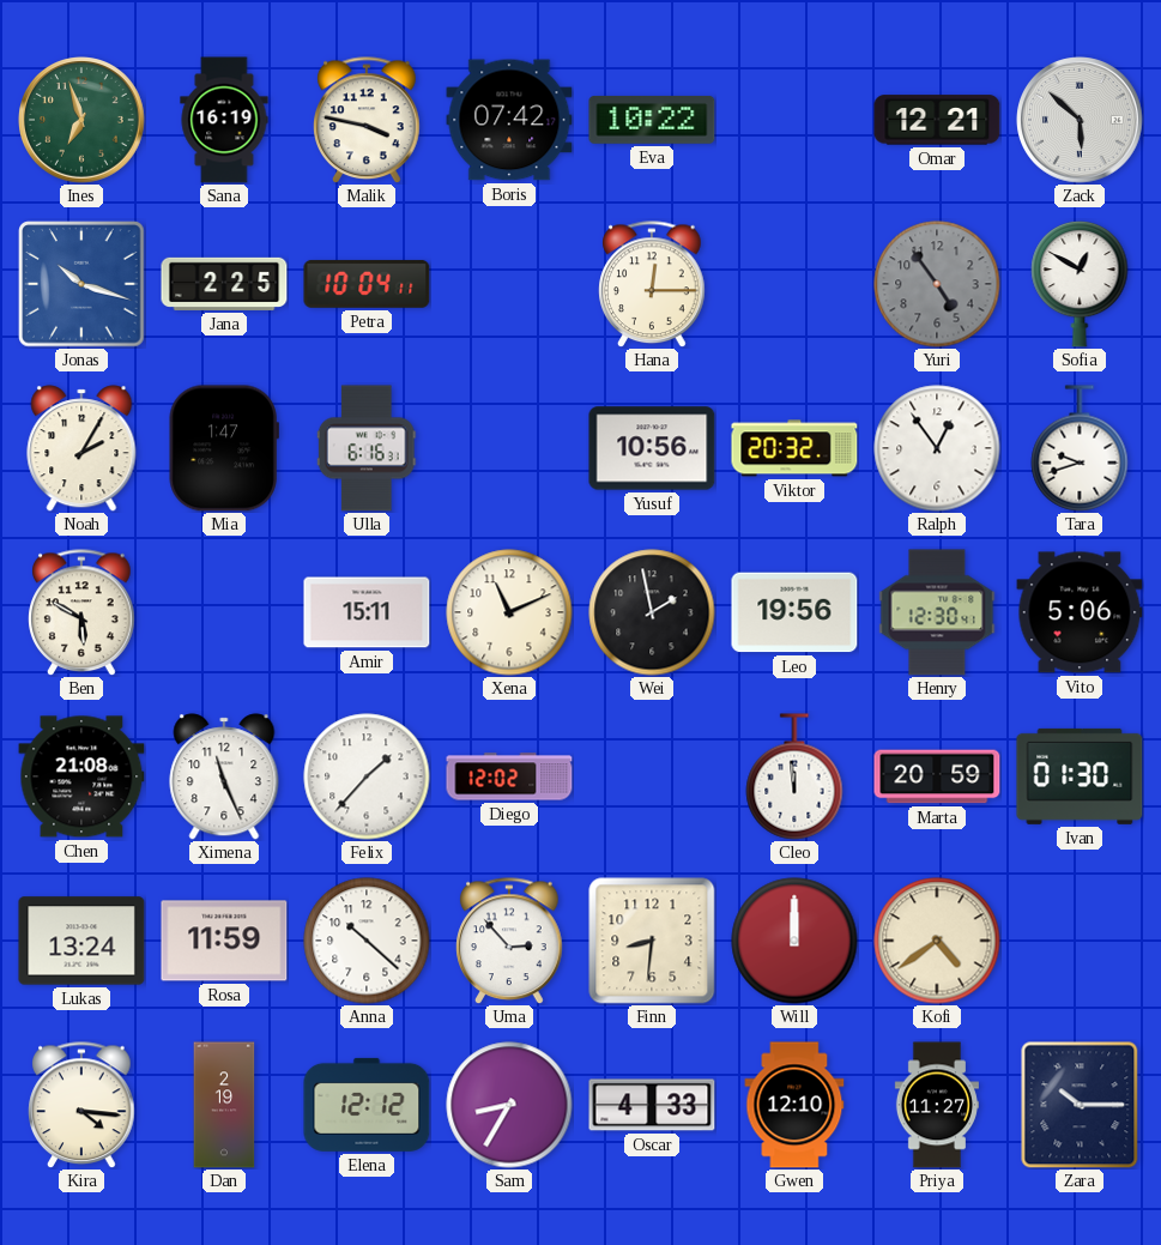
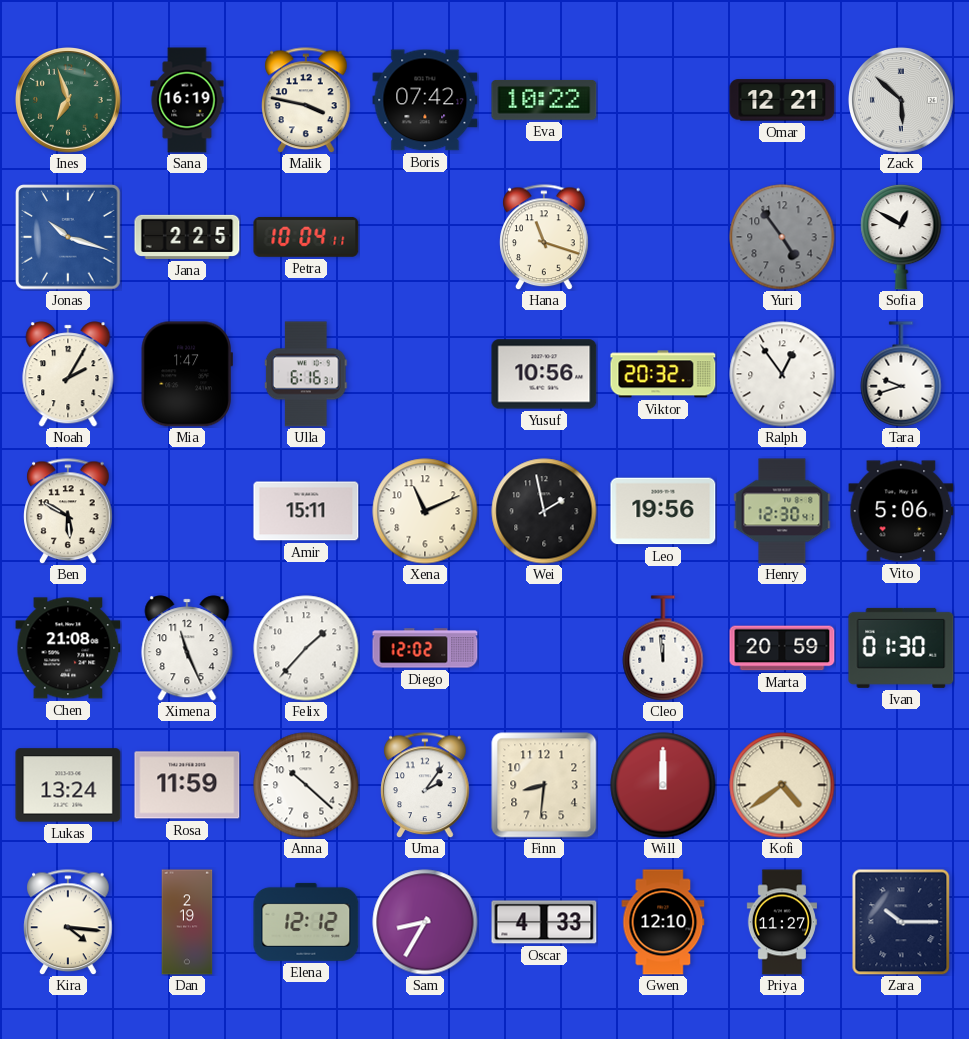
Hana: 12:15 -> 11:18 (544, 237)
Uma: 2:53 -> 2:06 (425, 785)
